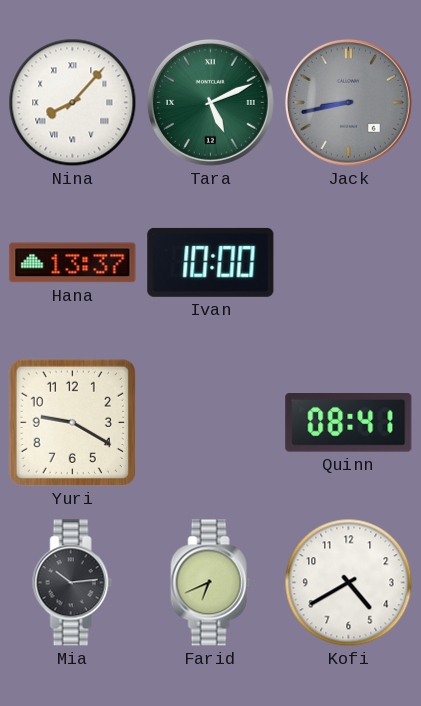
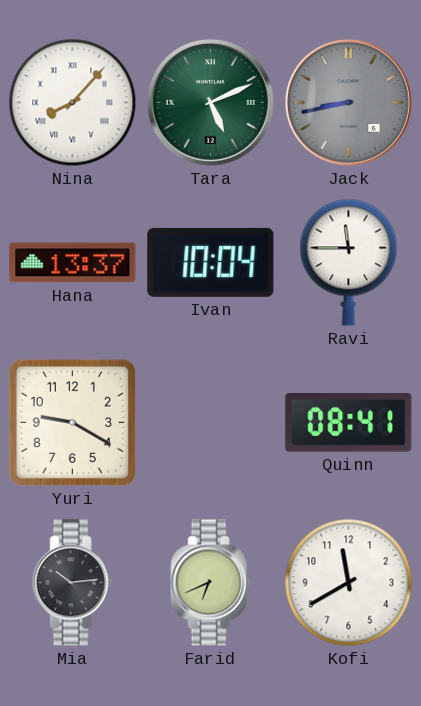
Ivan: 10:00 -> 10:04 (211, 262)
Ravi: none -> 11:45 (349, 262)
Kofi: 4:40 -> 11:40 (349, 583)
